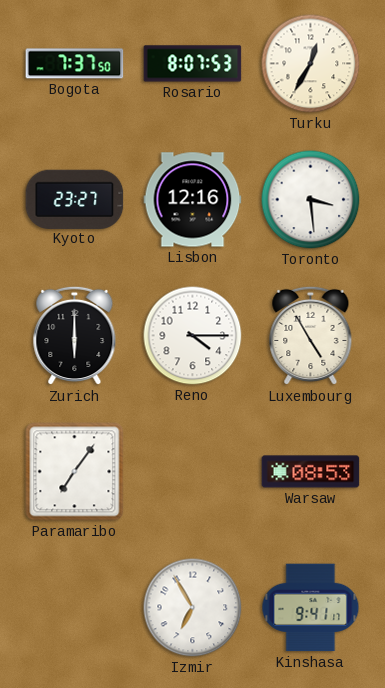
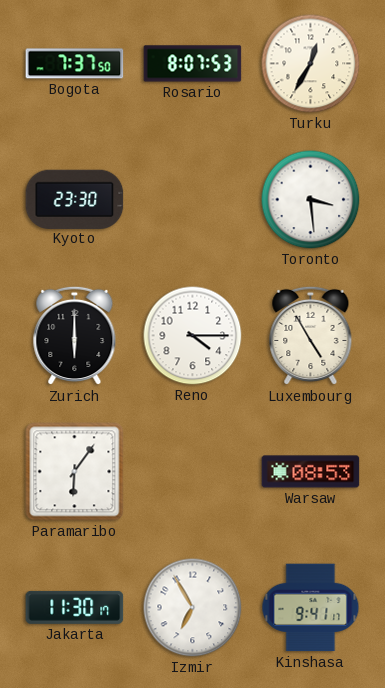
Kyoto: 23:27 -> 23:30 (75, 199)
Lisbon: 12:16 -> none (193, 200)
Paramaribo: 7:06 -> 6:06 (75, 472)
Jakarta: none -> 11:30 (75, 607)
